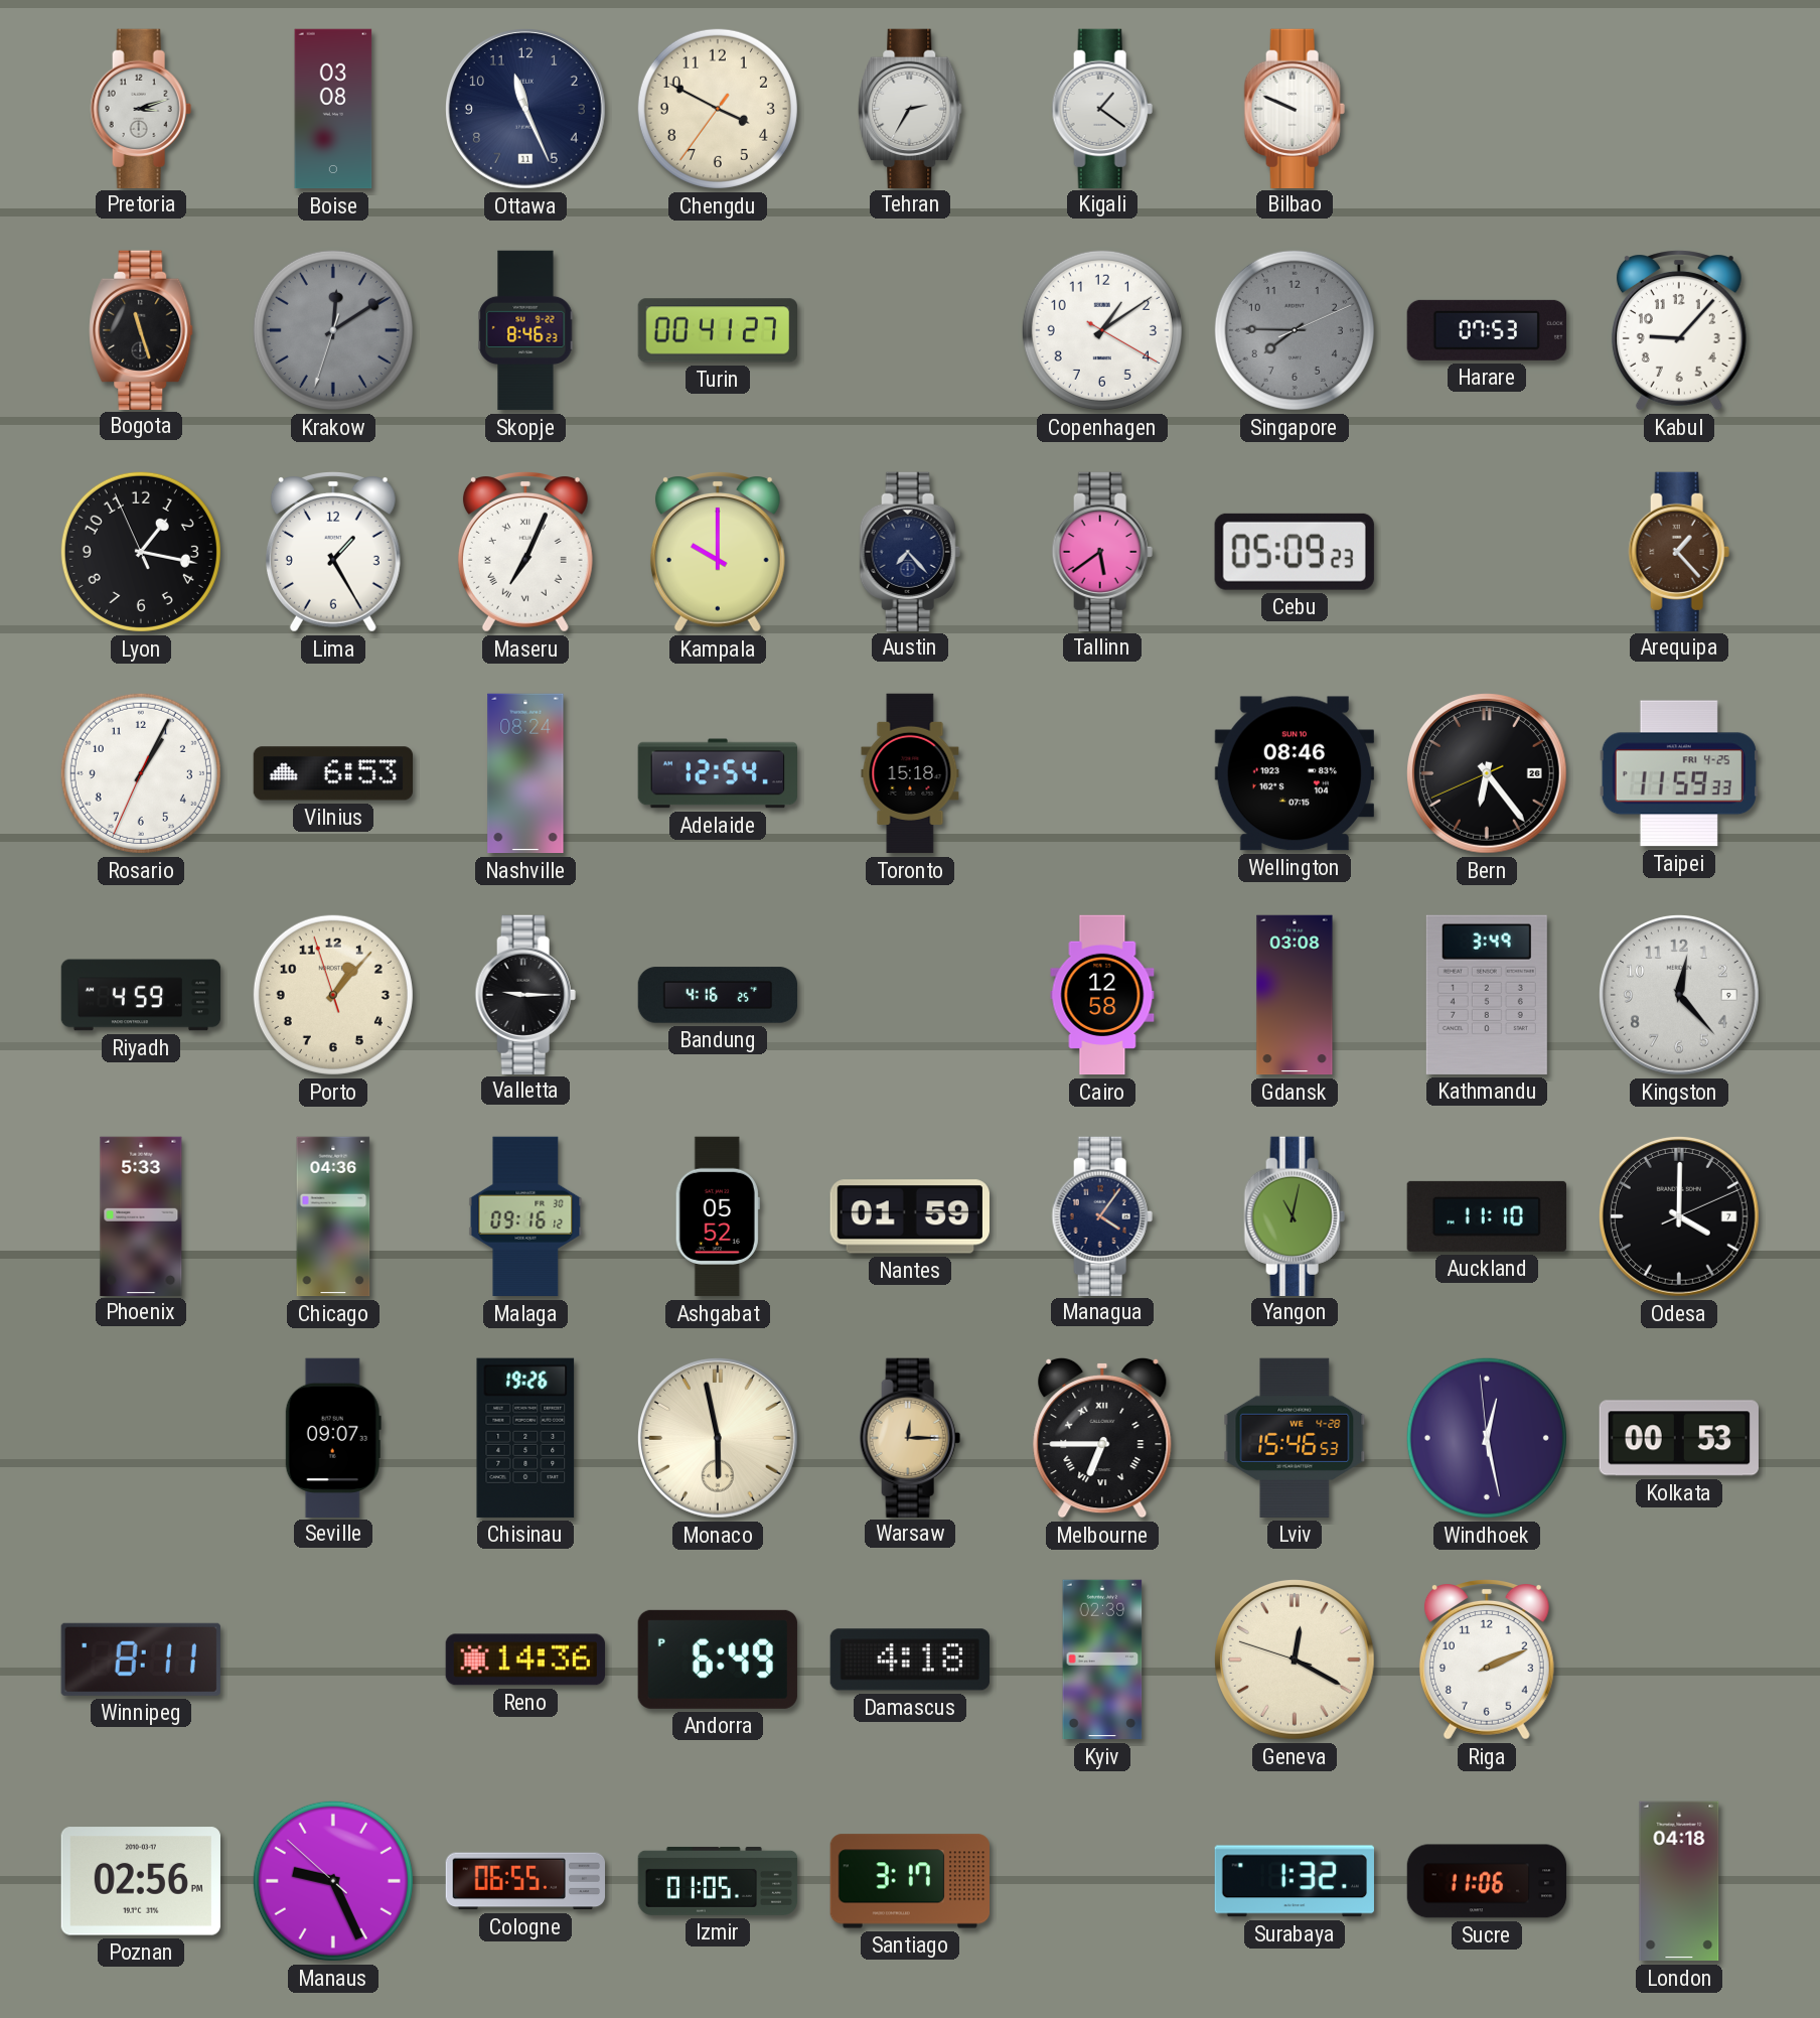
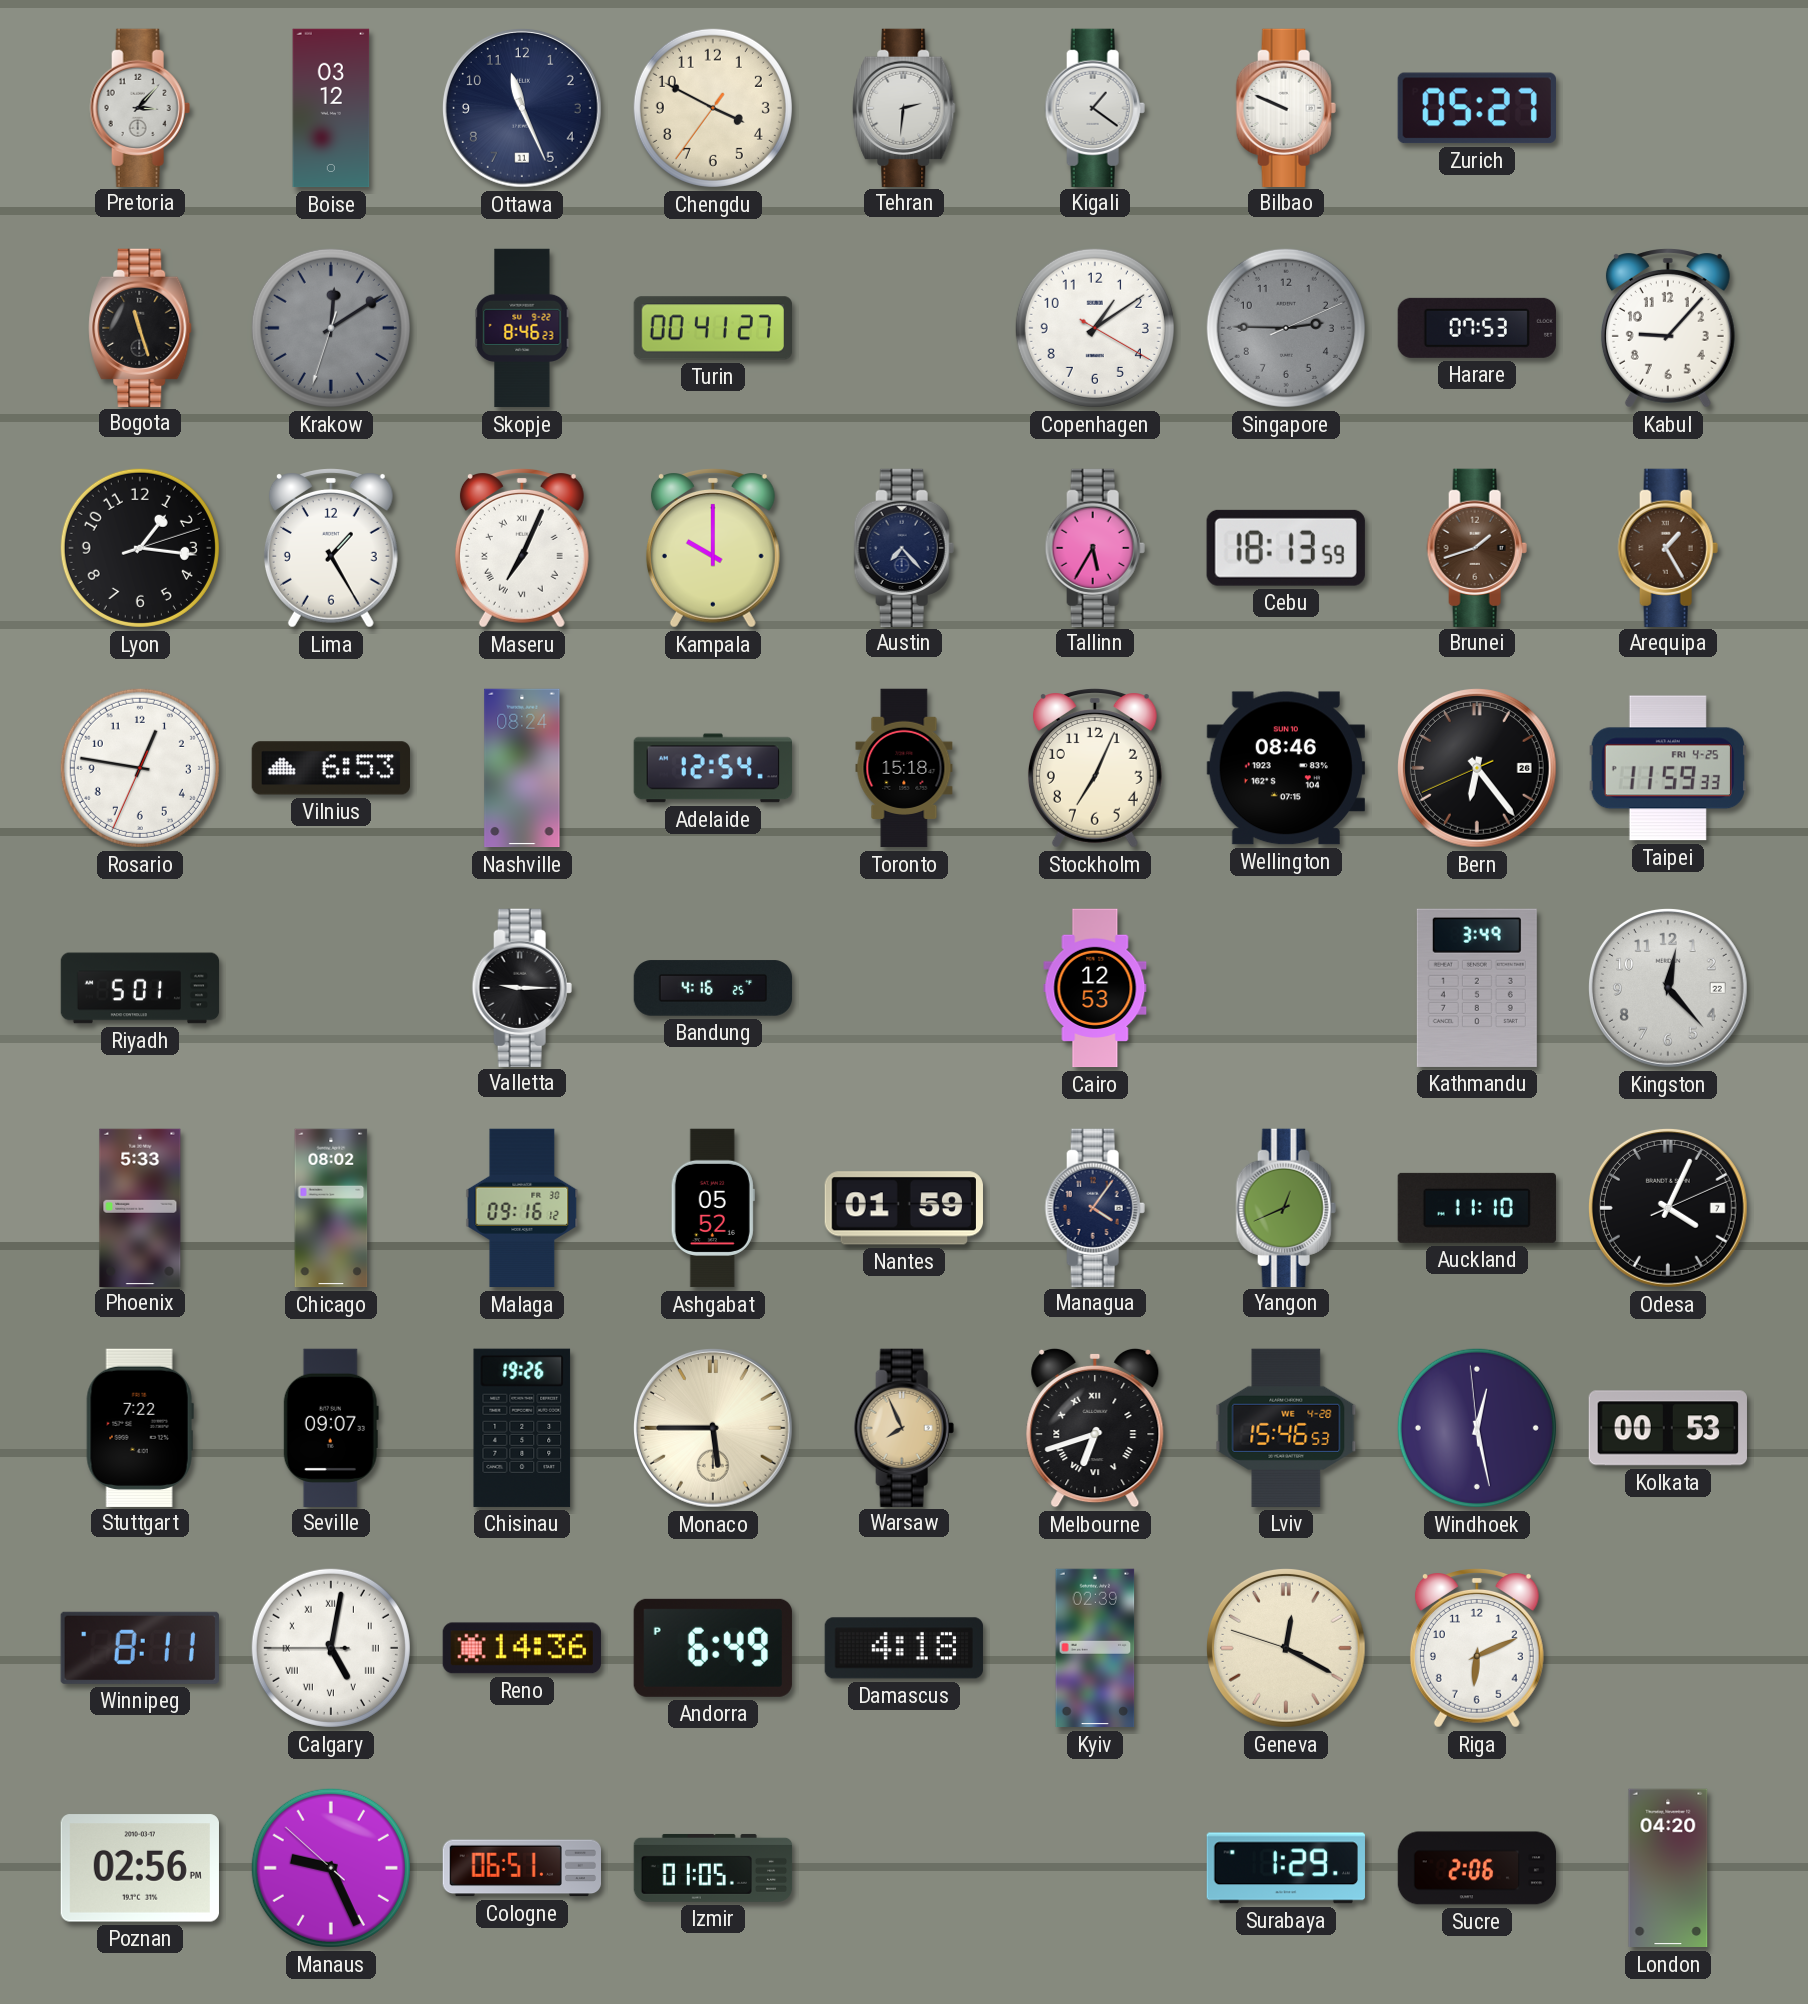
Pretoria: 3:12 -> 3:07 (140, 107)
Boise: 03:08 -> 03:12 (331, 108)
Tehran: 2:35 -> 2:31 (904, 107)
Zurich: none -> 05:27 (1477, 108)
Singapore: 7:45 -> 2:45 (1286, 328)
Lyon: 1:16:56 -> 1:16:12 (140, 548)
Tallinn: 5:39 -> 5:35 (1095, 547)
Cebu: 05:09 -> 18:13 (1286, 548)
Brunei: none -> 1:42 (1477, 547)
Arequipa: 1:23 -> 1:25 (1668, 547)
Rosario: 1:04 -> 12:46 (140, 768)
Stockholm: none -> 7:04 (1095, 769)
Riyadh: 4:59 -> 5:01 (140, 988)
Porto: 1:06 -> none (333, 995)
Cairo: 12:58 -> 12:53 (1095, 988)
Gdansk: 03:08 -> none (1295, 995)
Kingston date: 9 -> 22 (1668, 988)
Chicago: 04:36 -> 08:02 (331, 1208)
Yangon: 11:02 -> 12:41 (1286, 1207)
Odesa: 4:00 -> 4:04 (1668, 1208)
Stuttgart: none -> 7:22 (140, 1427)
Monaco: 5:58 -> 5:45 (713, 1428)
Warsaw: 12:15 -> 7:56 (904, 1427)
Melbourne: 6:45 -> 6:42 (1095, 1428)
Calgary: none -> 5:01 (331, 1648)
Riga: 2:11 -> 6:11 (1477, 1649)
Cologne: 06:55 -> 06:51 (521, 1868)
Santiago: 3:17 -> none (909, 1881)
Surabaya: 1:32 -> 1:29 (1286, 1868)
Sucre: 11:06 -> 2:06 (1477, 1868)
London: 04:18 -> 04:20 (1668, 1868)
